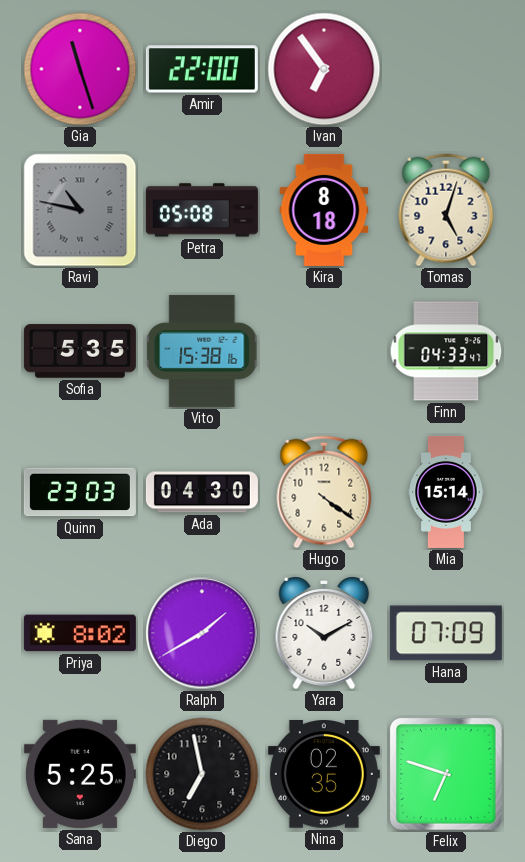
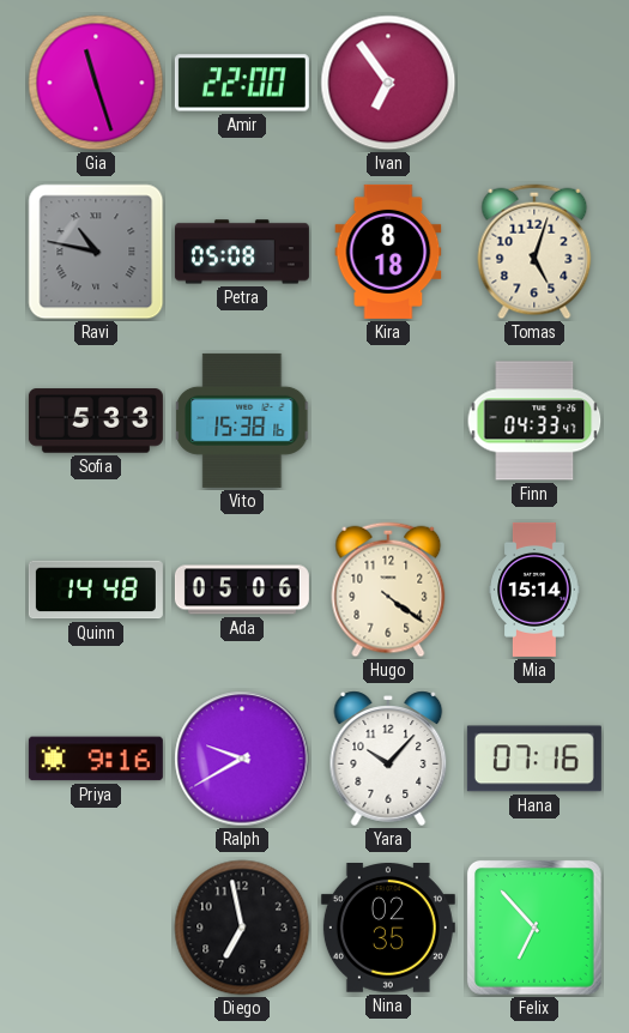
Sofia: 5:35 -> 5:33 (96, 421)
Quinn: 23:03 -> 14:48 (96, 590)
Ada: 04:30 -> 05:06 (242, 590)
Priya: 8:02 -> 9:16 (96, 759)
Ralph: 1:40 -> 9:40 (242, 759)
Yara: 10:10 -> 10:07 (388, 759)
Hana: 07:09 -> 07:16 (534, 759)
Sana: 5:25 -> none (80, 774)
Felix: 6:48 -> 6:53 (536, 929)
